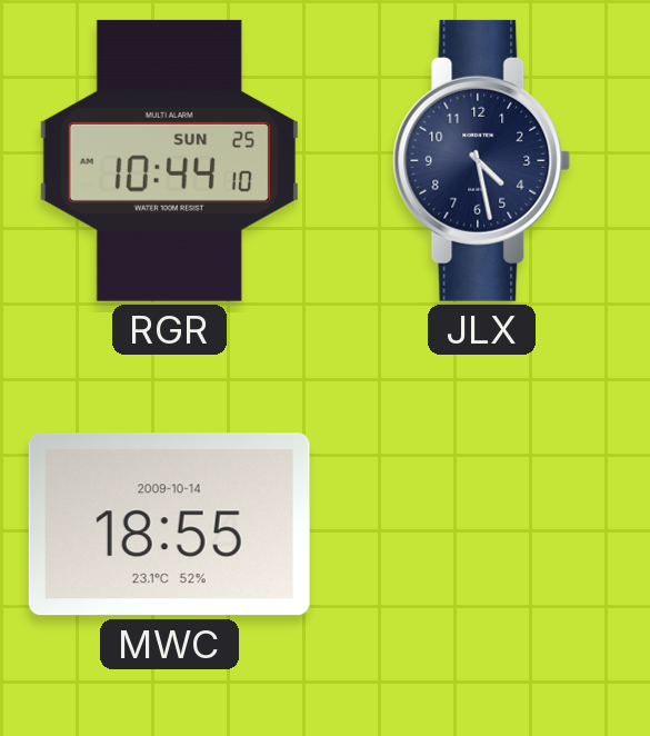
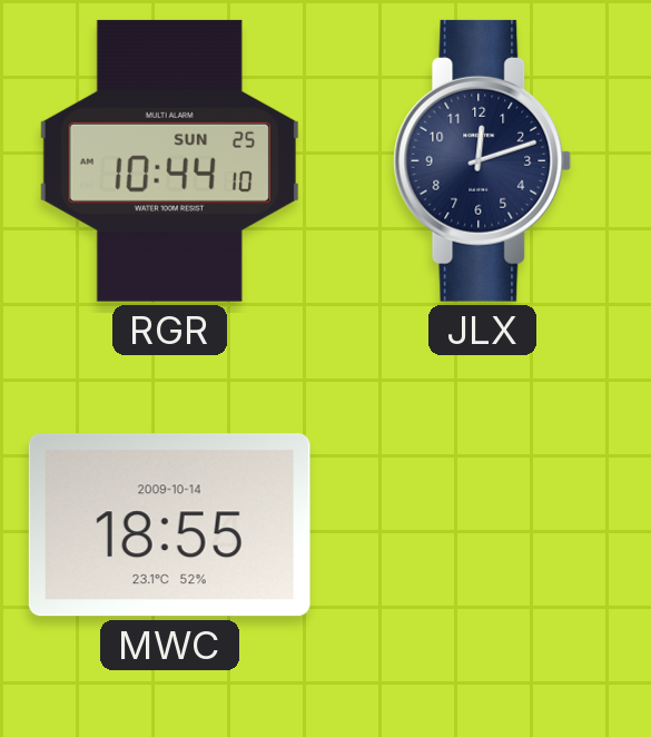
JLX: 4:28 -> 12:12 (483, 160)
